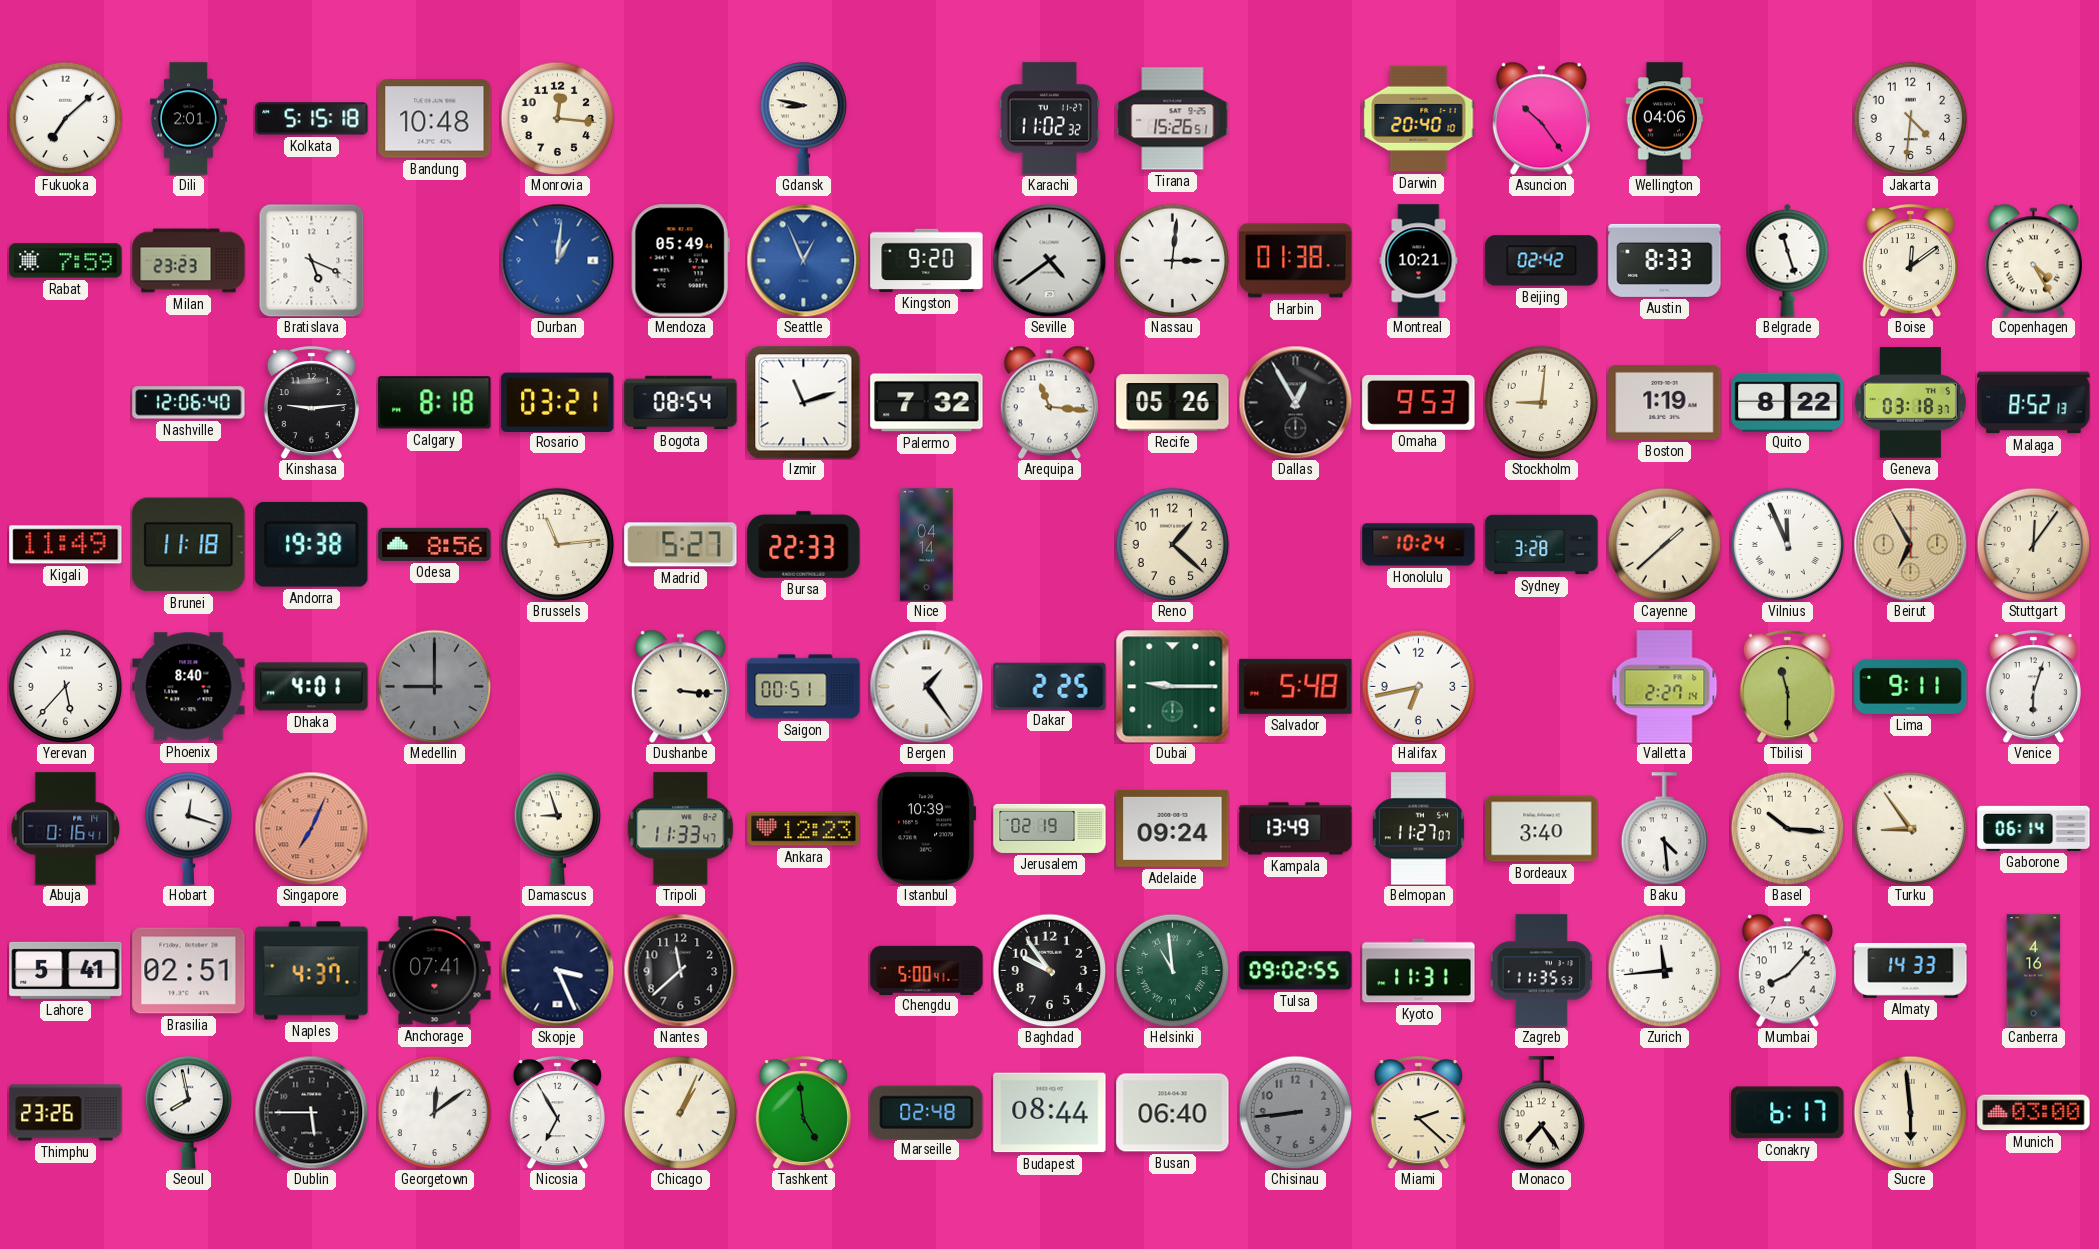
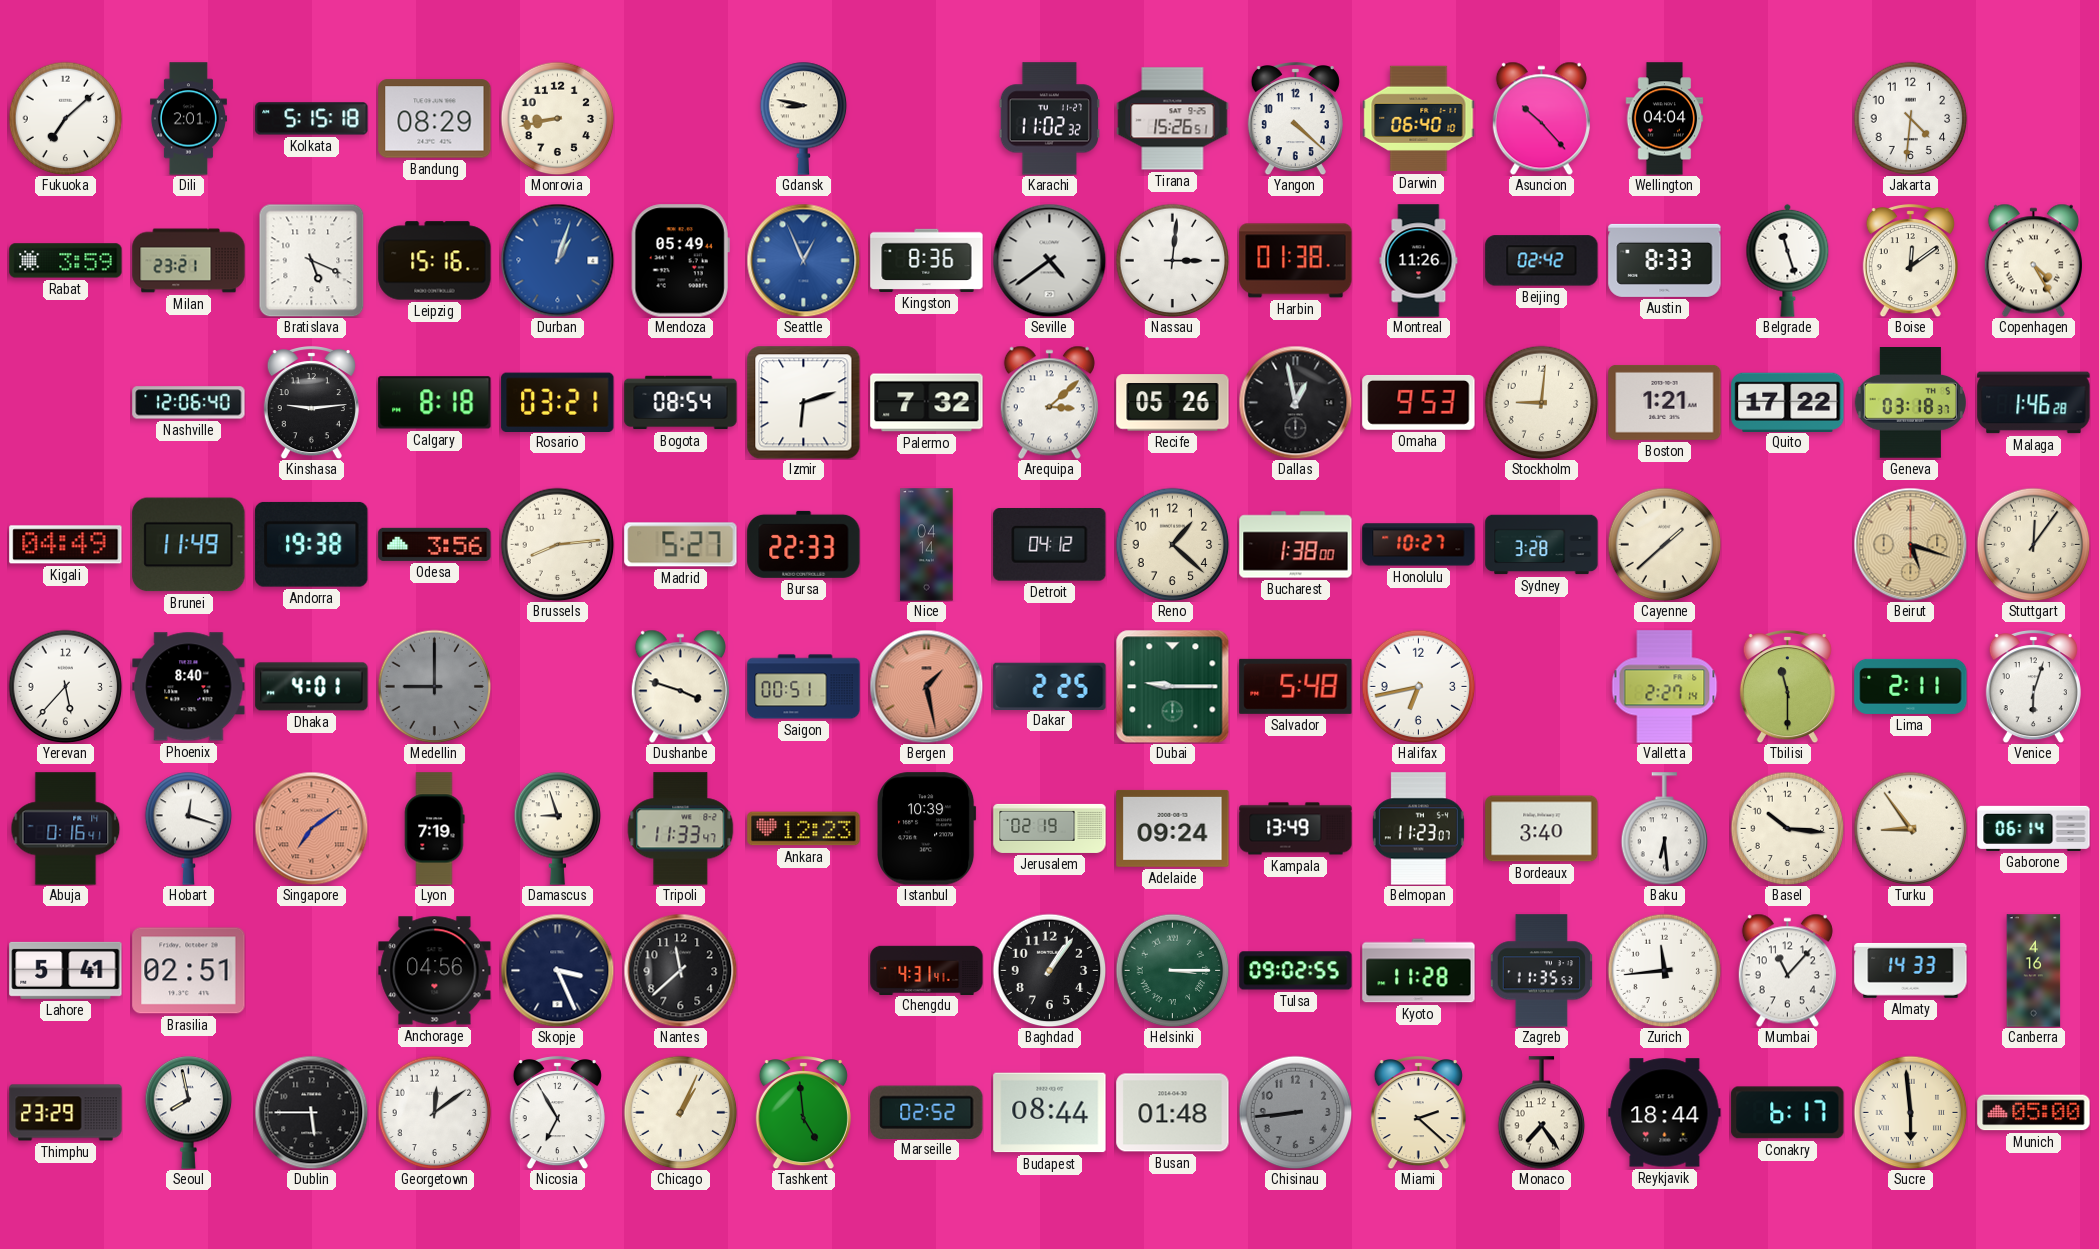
Bandung: 10:48 -> 08:29 (435, 119)
Monrovia: 12:16 -> 8:43 (557, 118)
Yangon: none -> 4:22 (1295, 119)
Darwin: 20:40 -> 06:40 (1419, 119)
Asuncion: 10:24 -> 10:23 (1541, 118)
Wellington: 04:06 -> 04:04 (1665, 119)
Rabat: 7:59 -> 3:59 (66, 261)
Milan: 23:23 -> 23:21 (189, 261)
Leipzig: none -> 15:16 (435, 261)
Durban: 1:01 -> 1:03 (557, 260)
Kingston: 9:20 -> 8:36 (927, 260)
Montreal: 10:21 -> 11:26 (1419, 261)
Izmir: 11:12 -> 6:12 (803, 402)
Arequipa: 11:16 -> 3:08 (1049, 402)
Dallas: 12:55 -> 12:58 (1295, 402)
Boston: 1:19 -> 1:21 (1665, 402)
Quito: 8:22 -> 17:22 (1788, 402)
Malaga: 8:52 -> 1:46 (2034, 403)
Kigali: 11:49 -> 04:49 (66, 545)
Brunei: 11:18 -> 11:49 (189, 545)
Odesa: 8:56 -> 3:56 (435, 544)
Brussels: 11:14 -> 8:14 (557, 544)
Detroit: none -> 04:12 (1050, 545)
Bucharest: none -> 1:38 (1296, 545)
Honolulu: 10:24 -> 10:27 (1419, 545)
Vilnius: 11:56 -> none (1787, 544)
Beirut: 6:55 -> 5:18 (1910, 544)
Dushanbe: 3:16 -> 3:48 (680, 686)
Bergen: 1:24 -> 1:28 (926, 686)
Bergen dial: white -> salmon (926, 686)
Lima: 9:11 -> 2:11 (1911, 686)
Singapore: 7:04 -> 7:09 (311, 828)
Lyon: none -> 7:19 (435, 829)
Belmopan: 11:27 -> 11:23 (1418, 829)
Baku: 4:29 -> 6:29 (1665, 829)
Naples: 4:37 -> none (312, 971)
Anchorage: 07:41 -> 04:56 (435, 971)
Chengdu: 5:00 -> 4:31 (927, 970)
Baghdad: 9:54 -> 1:06 (1049, 970)
Helsinki: 10:59 -> 3:15 (1172, 970)
Kyoto: 11:31 -> 11:28 (1419, 971)
Mumbai: 8:07 -> 11:07 (1787, 970)
Thimphu: 23:26 -> 23:29 (66, 1113)
Marseille: 02:48 -> 02:52 (927, 1112)
Busan: 06:40 -> 01:48 (1173, 1113)
Reykjavik: none -> 18:44 (1665, 1113)
Munich: 03:00 -> 05:00 (2034, 1113)
